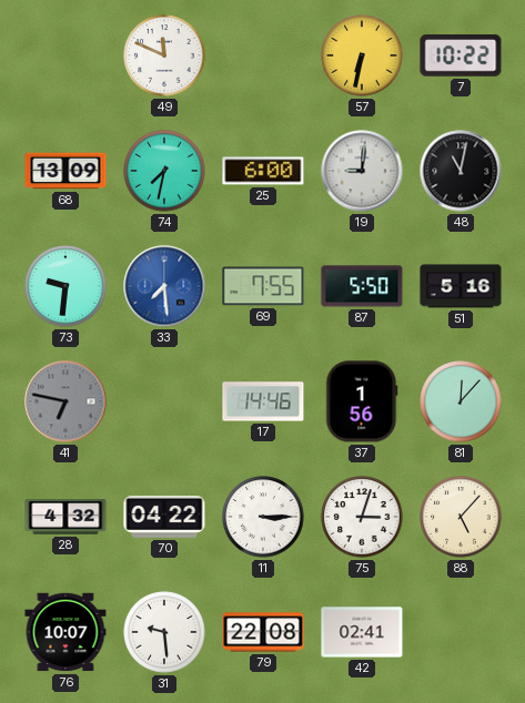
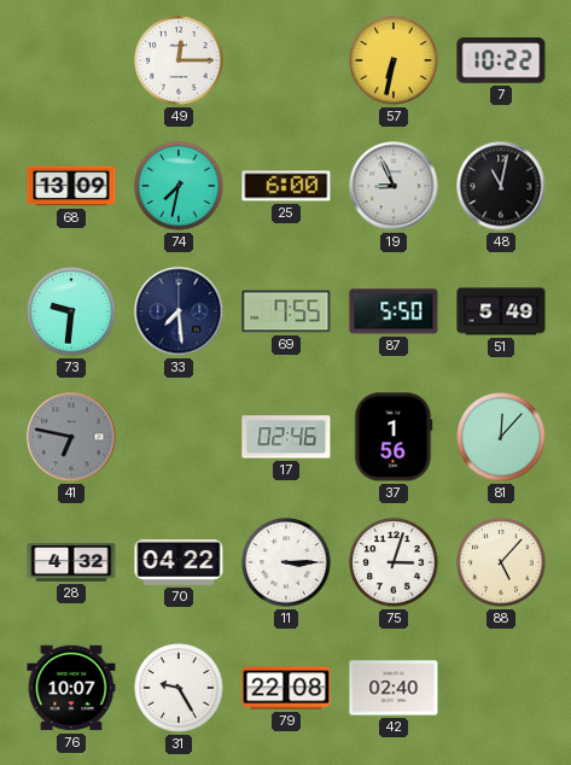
49: 11:49 -> 12:15 (179, 60)
19: 9:01 -> 8:56 (394, 186)
33 dial: blue -> navy (179, 311)
51: 5:16 -> 5:49 (501, 311)
17: 14:46 -> 02:46 (286, 437)
31: 9:29 -> 9:25 (179, 688)
42: 02:41 -> 02:40 (394, 688)
